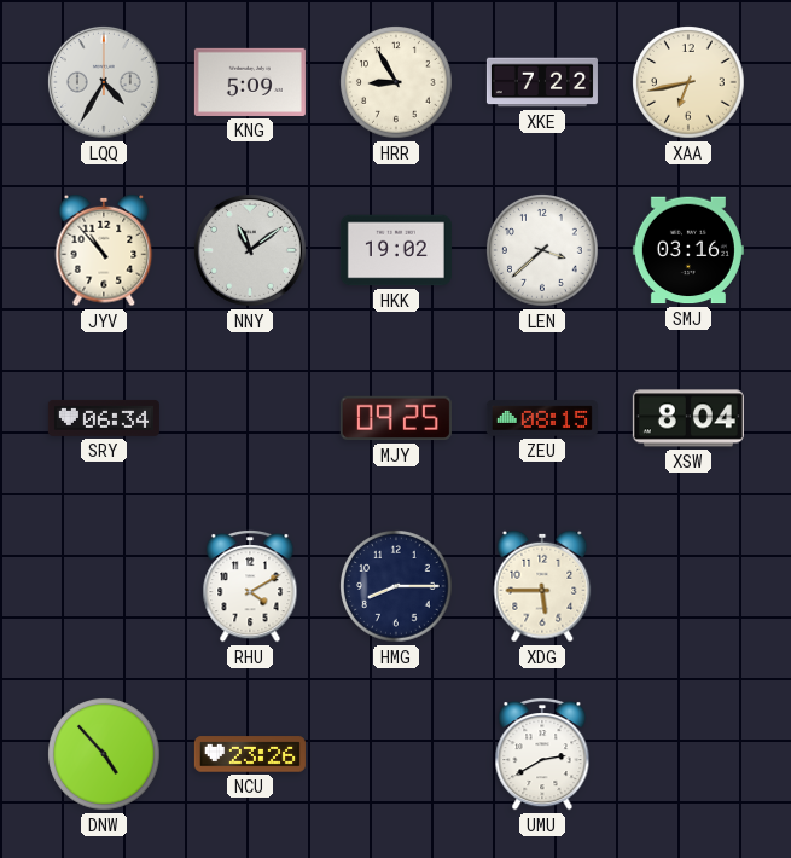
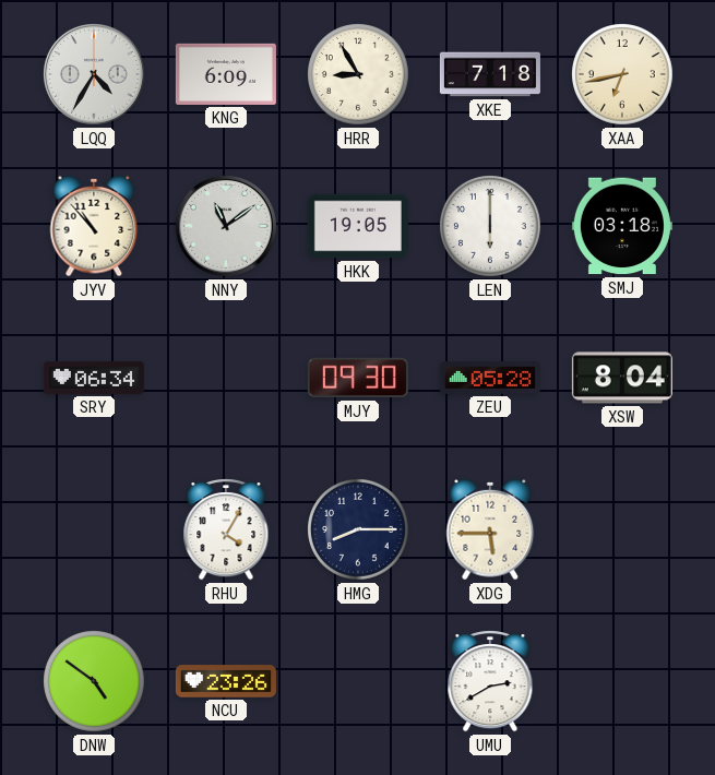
KNG: 5:09 -> 6:09 (226, 74)
XKE: 7:22 -> 7:18 (490, 74)
HKK: 19:02 -> 19:05 (358, 226)
LEN: 3:38 -> 6:00 (491, 227)
SMJ: 03:16 -> 03:18 (622, 226)
MJY: 09:25 -> 09:30 (358, 378)
ZEU: 08:15 -> 05:28 (490, 378)
RHU: 4:10 -> 4:05 (226, 530)
DNW: 4:53 -> 4:51 (95, 682)
